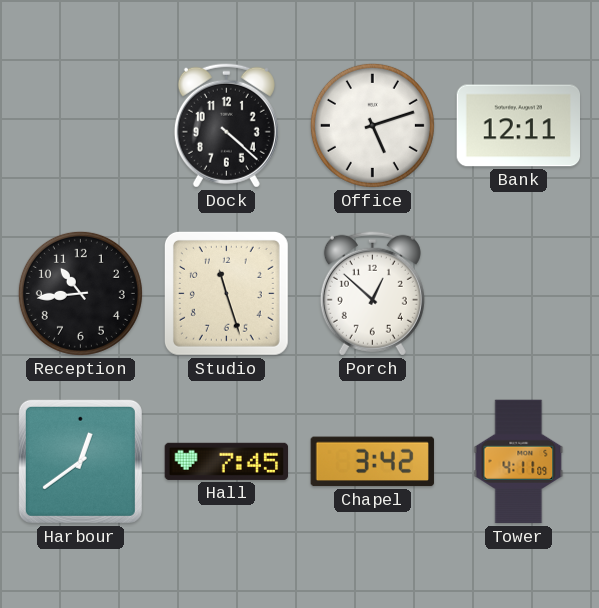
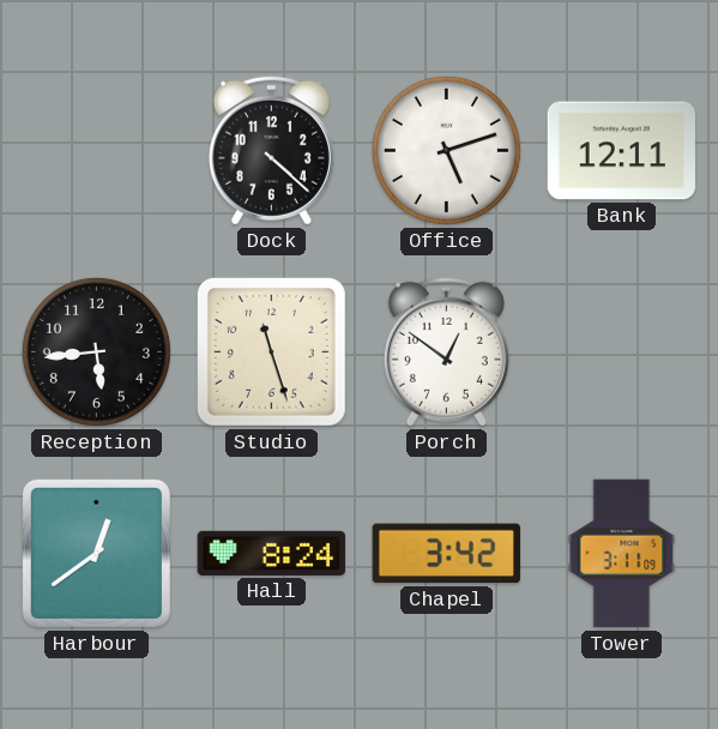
Reception: 10:44 -> 5:44 (96, 351)
Porch: 12:52 -> 12:51 (446, 351)
Hall: 7:45 -> 8:24 (271, 553)
Tower: 4:11 -> 3:11 (622, 554)
